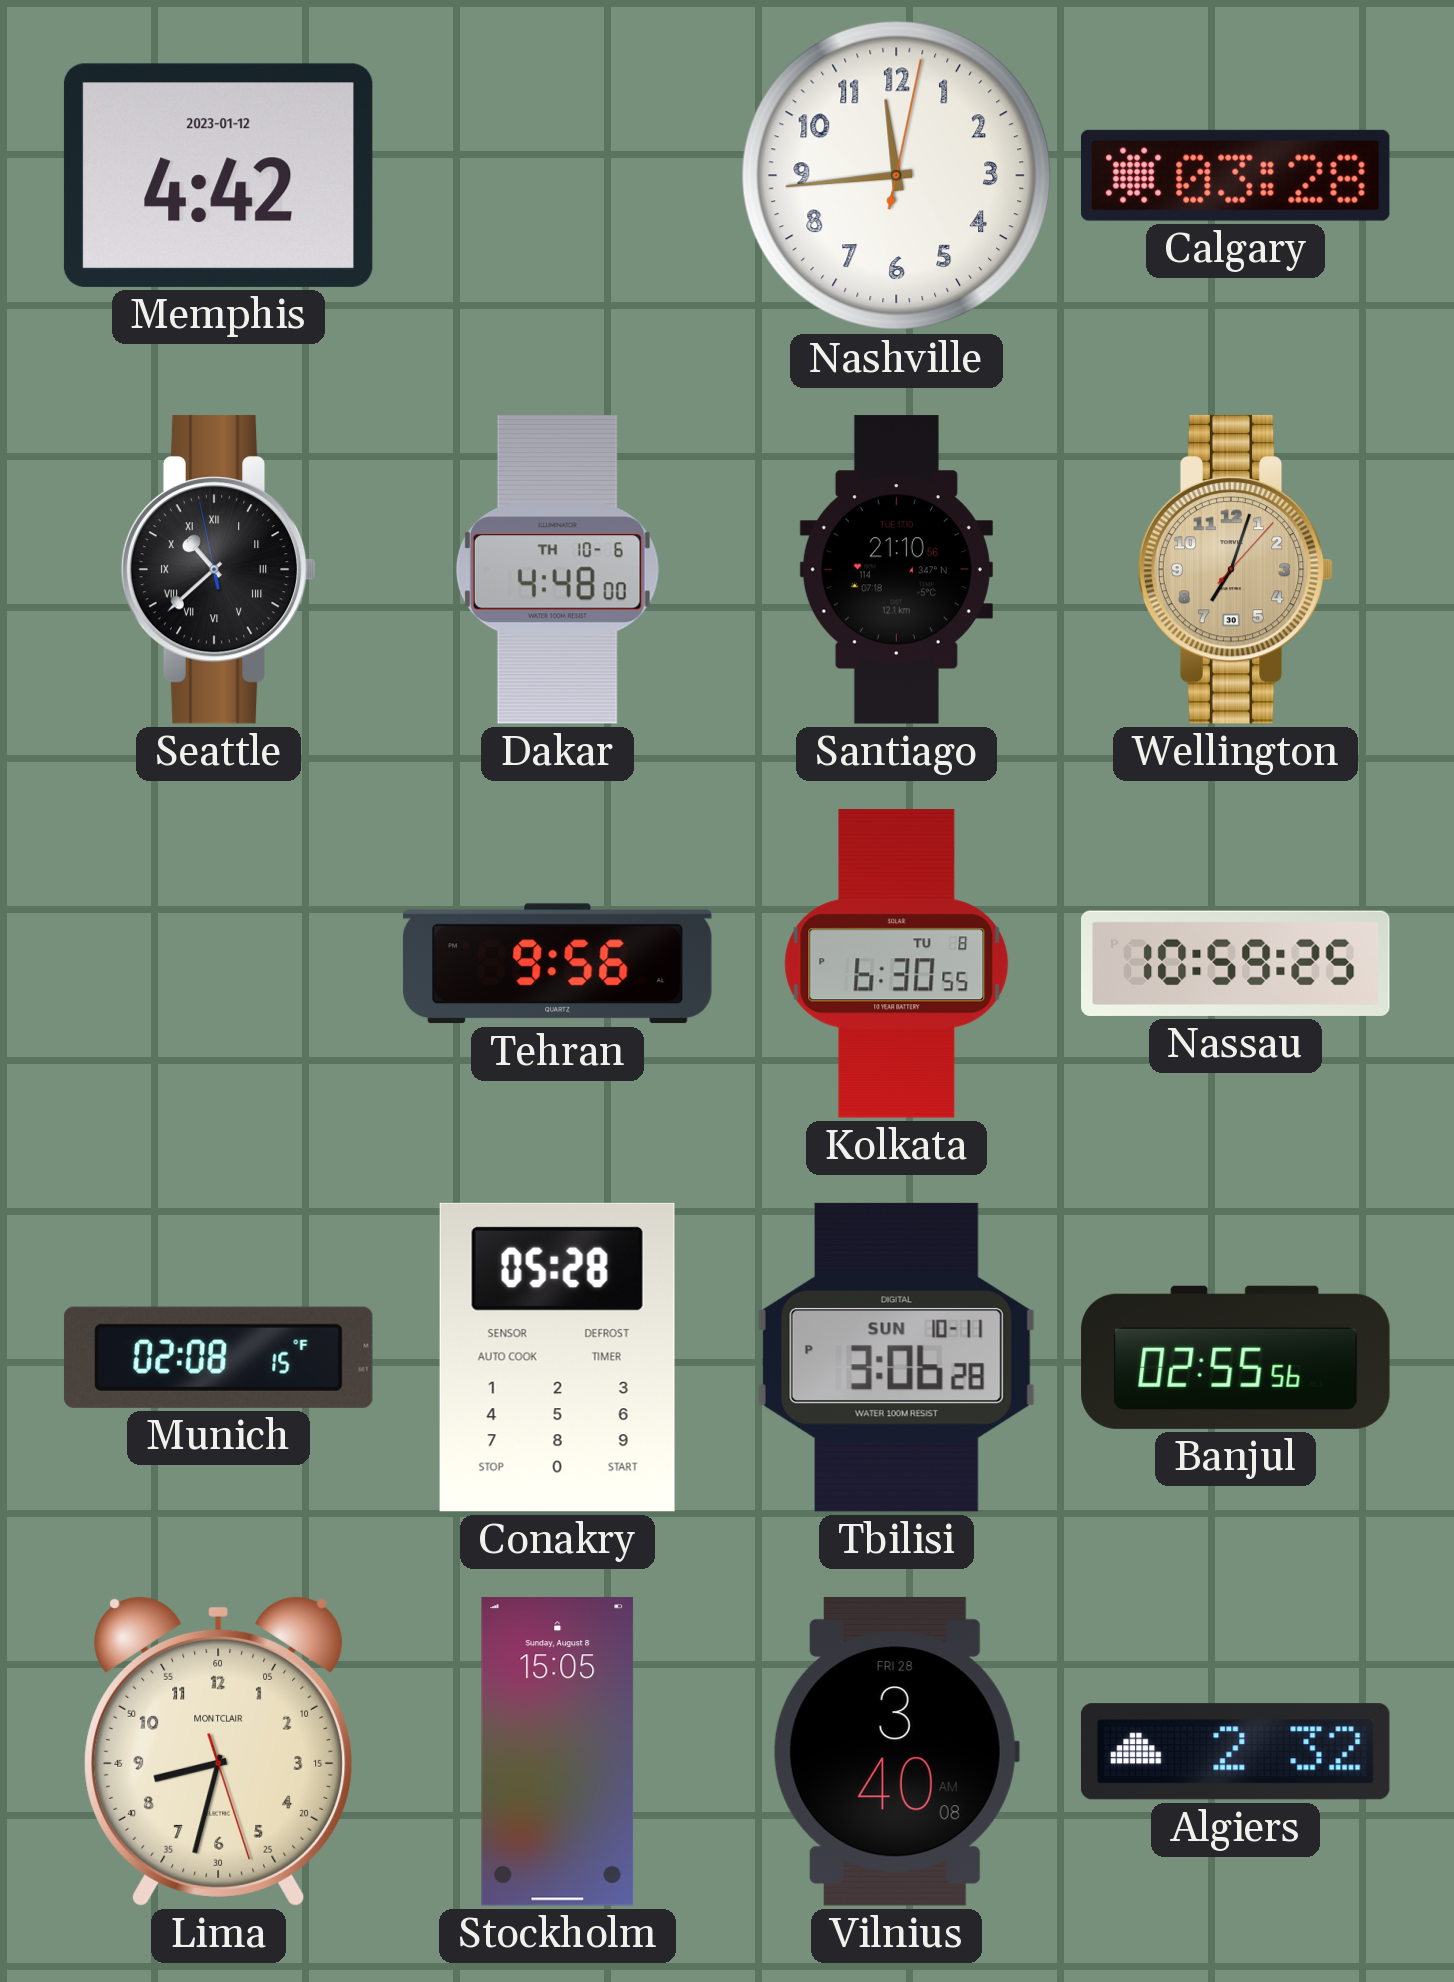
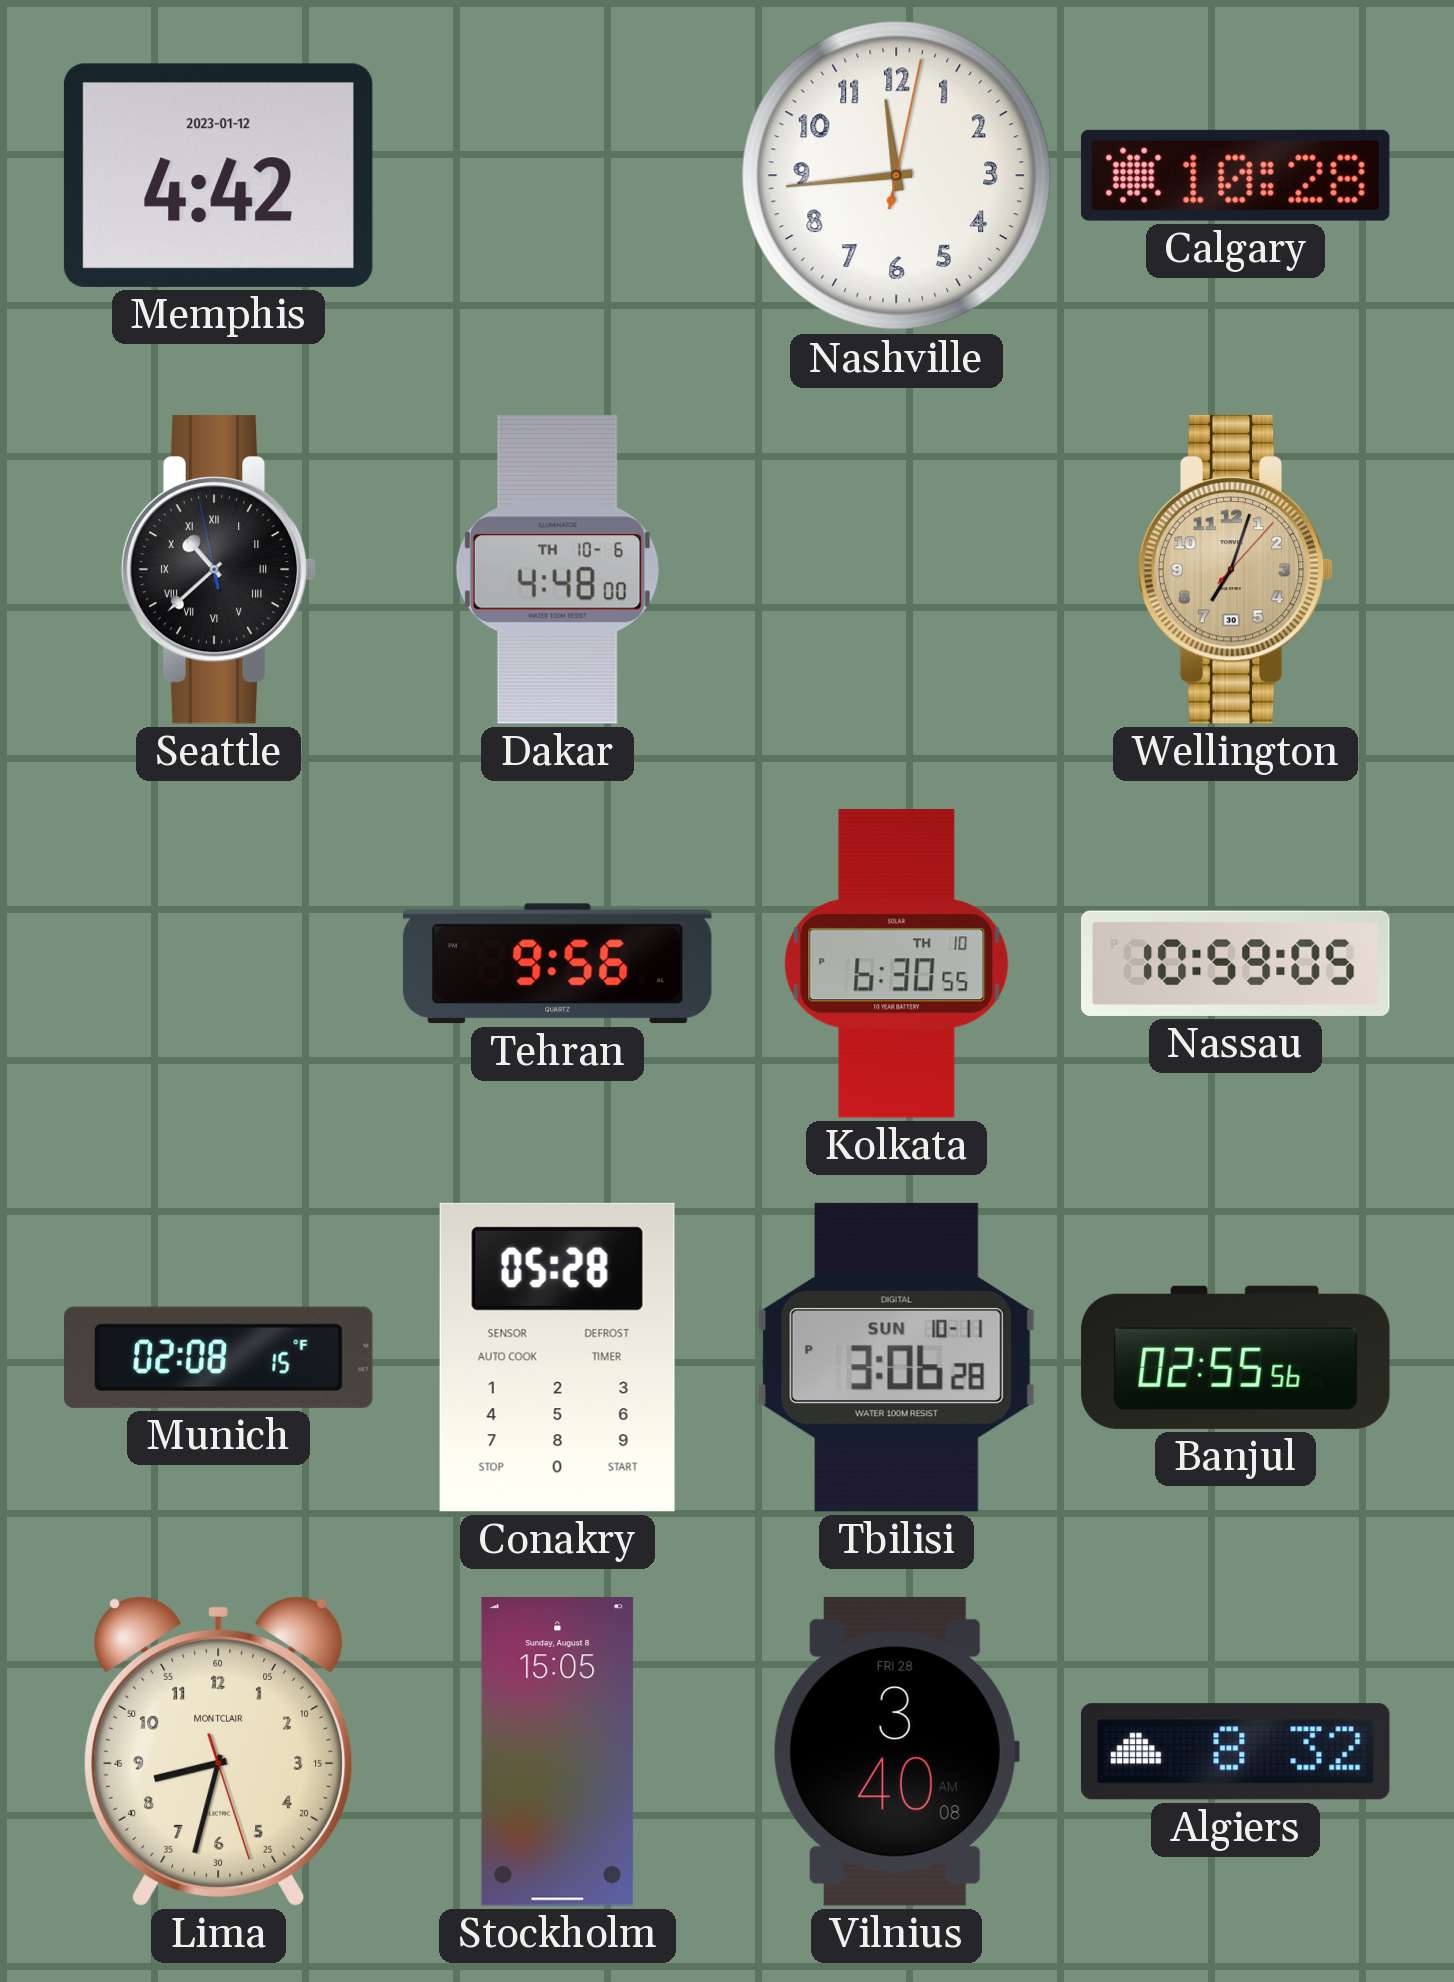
Calgary: 03:28 -> 10:28 (1235, 175)
Santiago: 21:10 -> none (896, 570)
Kolkata date: TU 8 -> TH 10 (897, 964)
Nassau: 10:59:25 -> 10:59:05 (1236, 963)
Algiers: 2:32 -> 8:32 (1235, 1752)
